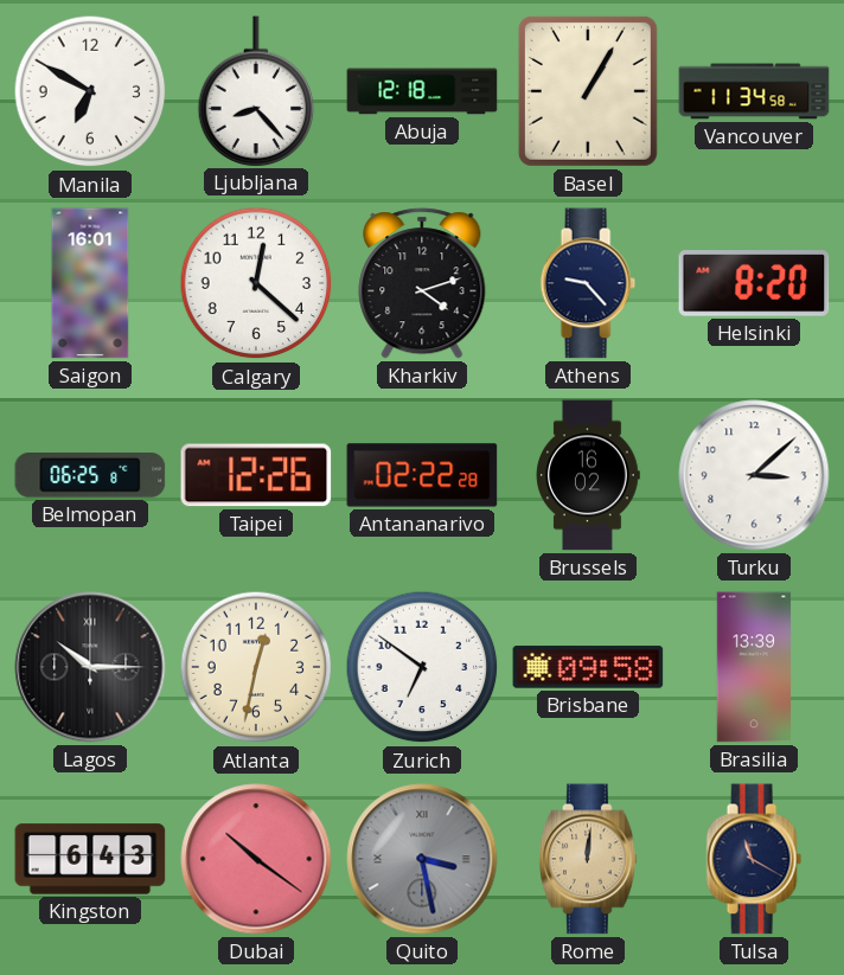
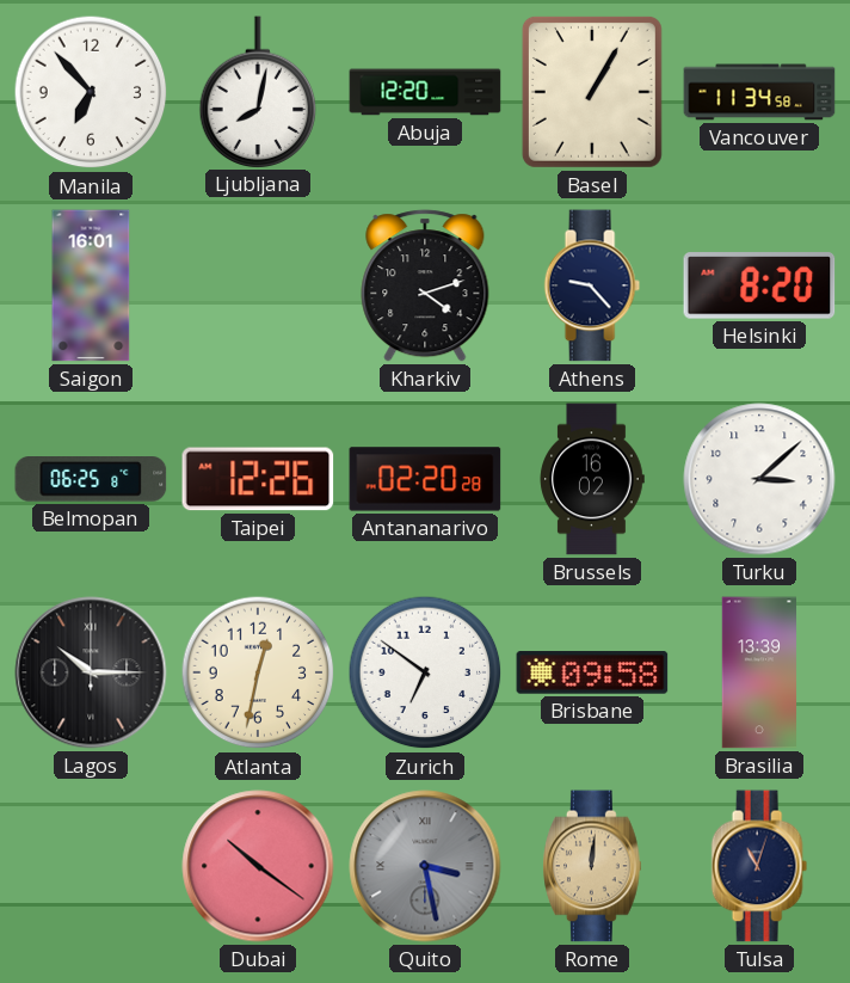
Manila: 6:50 -> 6:53 (91, 92)
Ljubljana: 8:23 -> 8:02 (258, 92)
Abuja: 12:18 -> 12:20 (425, 92)
Calgary: 12:22 -> none (256, 283)
Antananarivo: 02:22 -> 02:20 (425, 479)
Kingston: 6:43 -> none (90, 859)
Tulsa: 11:20 -> 11:03 (759, 866)
